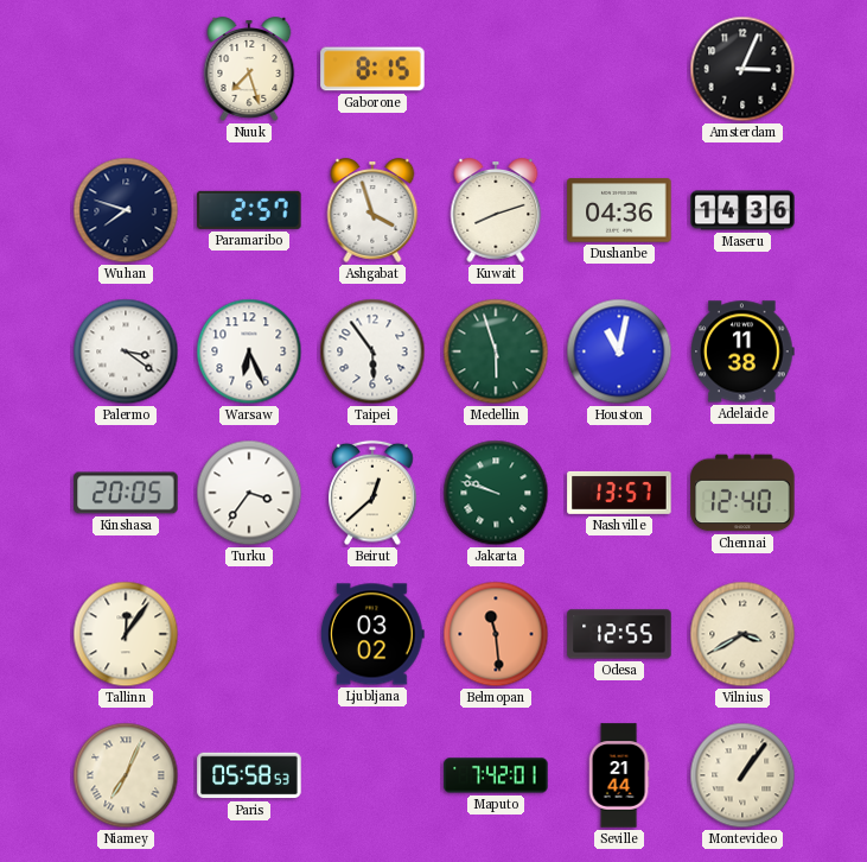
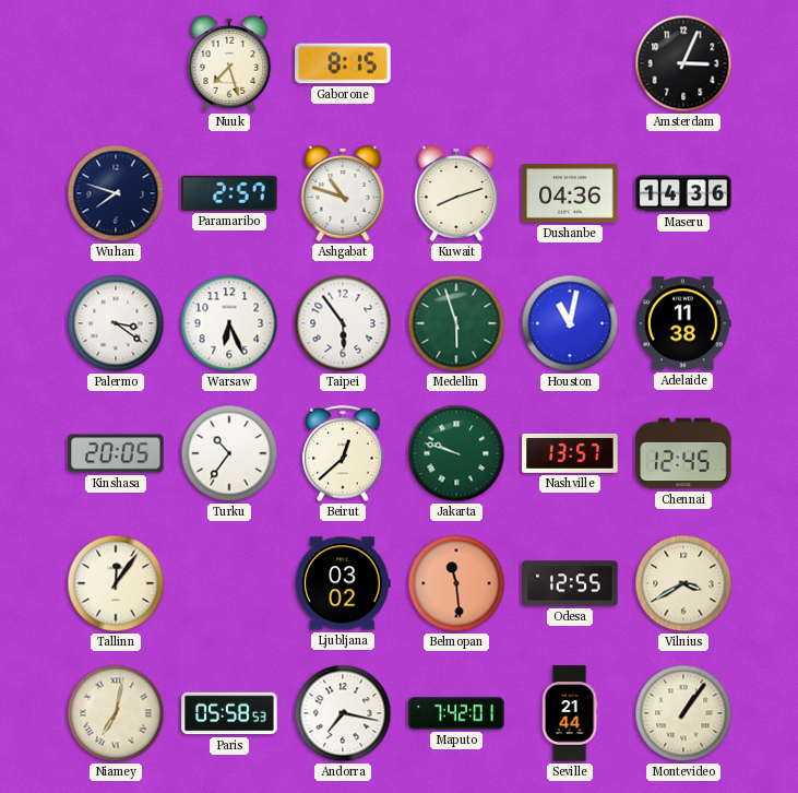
Ashgabat: 3:57 -> 10:48 (343, 193)
Turku: 3:36 -> 10:36 (229, 453)
Chennai: 12:40 -> 12:45 (683, 453)
Niamey: 7:04 -> 7:02 (116, 713)
Andorra: none -> 7:17 (343, 713)
